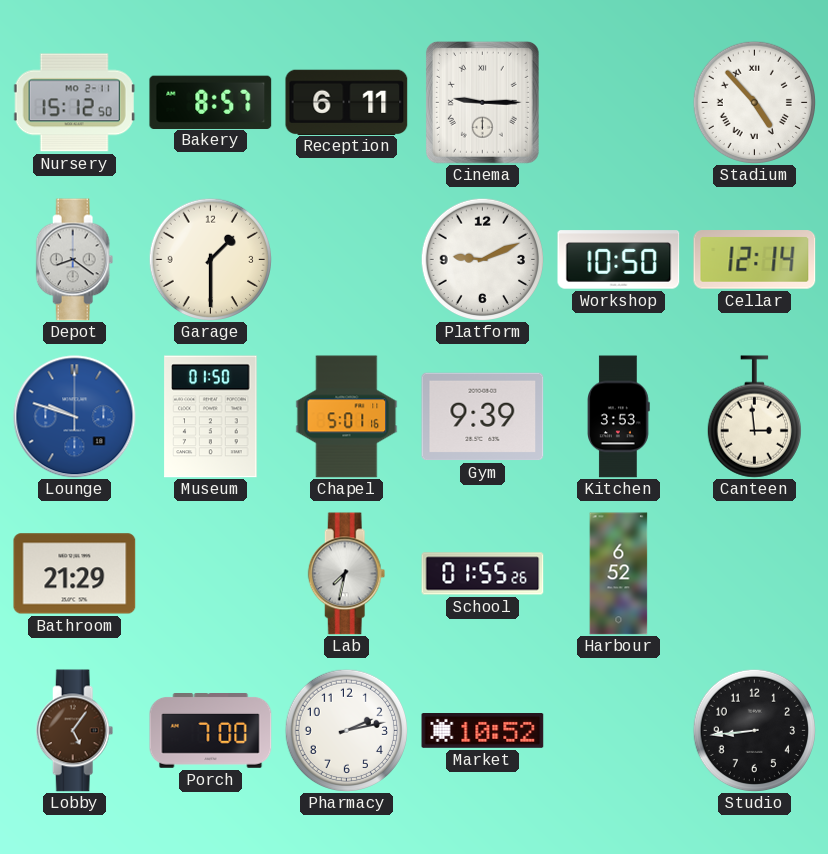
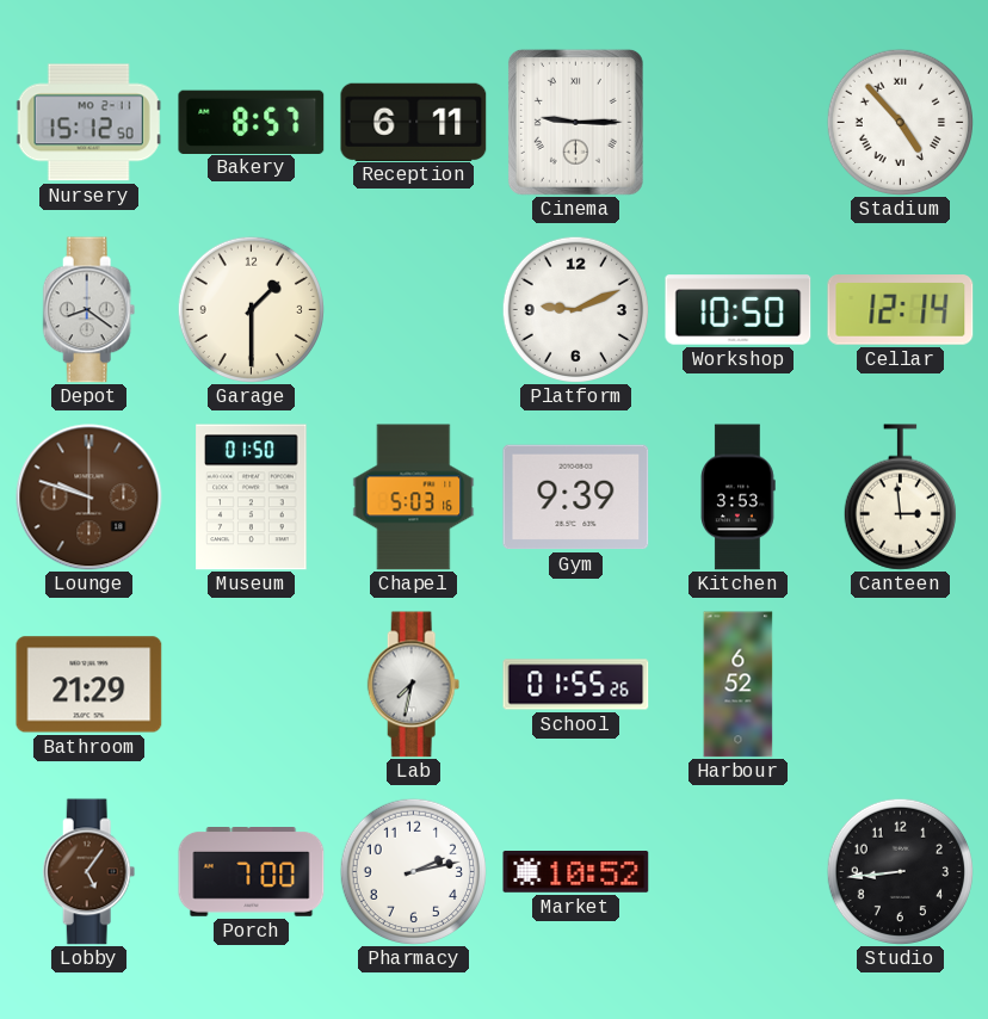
Lounge dial: blue -> brown (89, 498)
Chapel: 5:01 -> 5:03 (414, 498)
